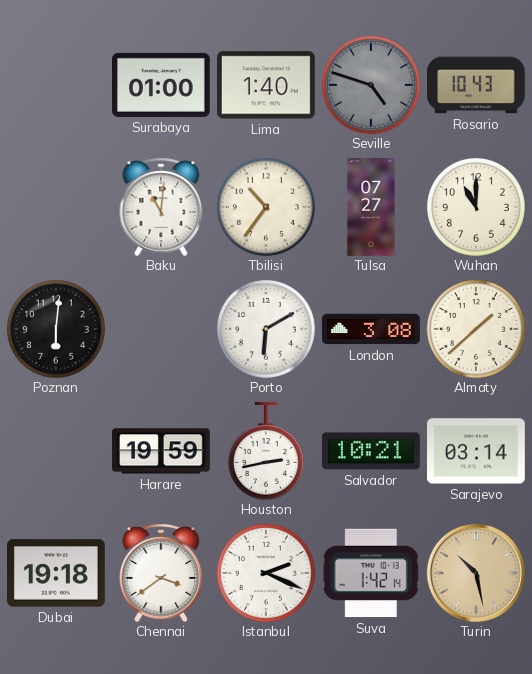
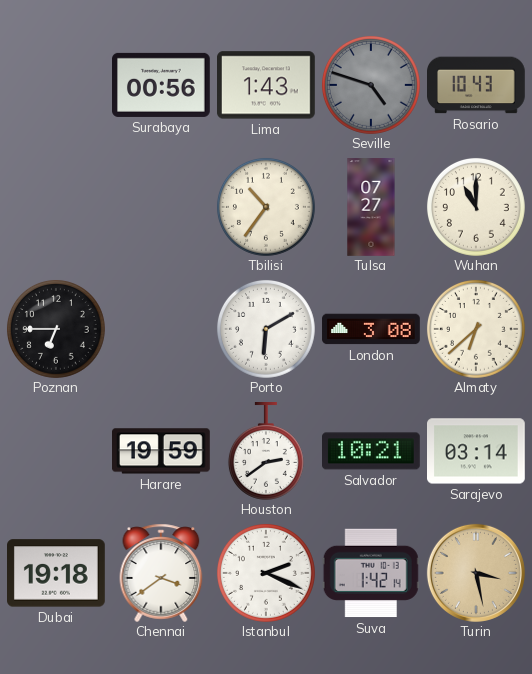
Surabaya: 01:00 -> 00:56 (162, 85)
Lima: 1:40 -> 1:43 (267, 85)
Baku: 11:01 -> none (161, 207)
Poznan: 6:01 -> 6:45 (56, 329)
Almaty: 1:38 -> 6:38 (476, 329)
Houston: 2:43 -> 2:39 (266, 452)
Turin: 10:28 -> 3:28 (476, 573)
